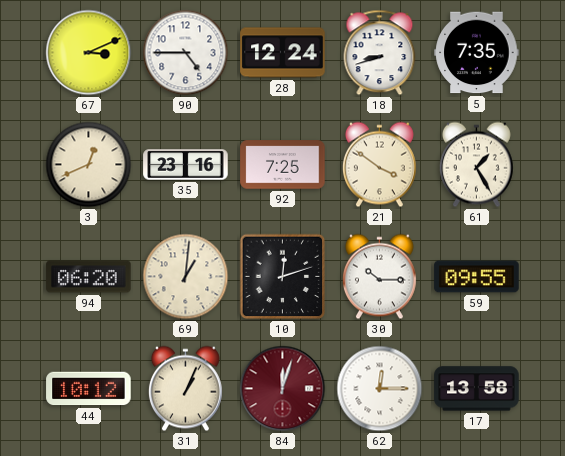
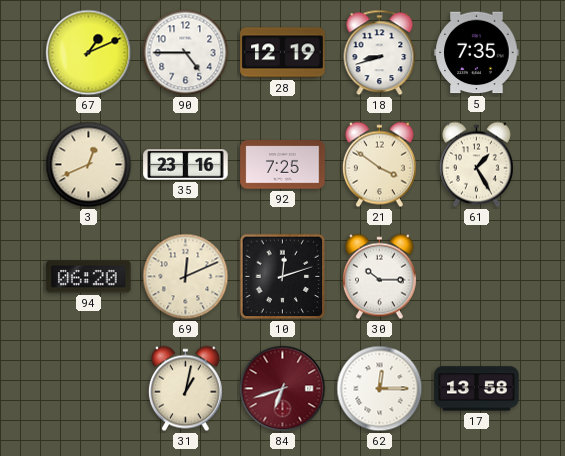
67: 3:11 -> 1:11 (89, 53)
28: 12:24 -> 12:19 (283, 53)
69: 1:01 -> 12:11 (186, 277)
59: 09:55 -> none (477, 277)
44: 10:12 -> none (89, 389)
31: 1:04 -> 1:02 (185, 389)
84: 12:03 -> 6:42 (283, 389)
